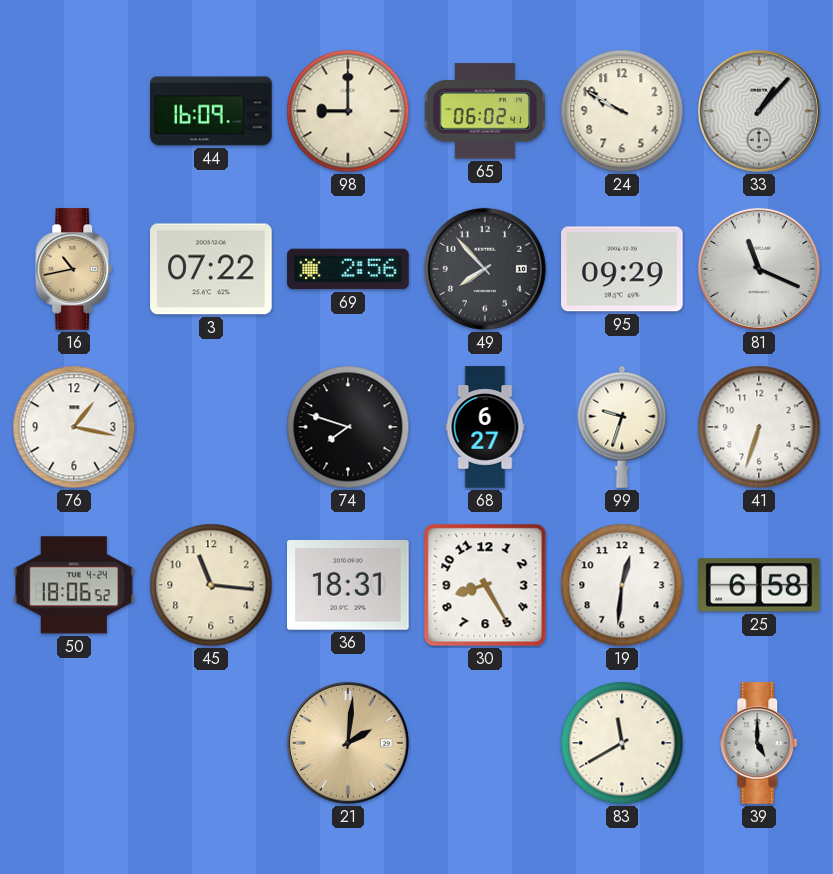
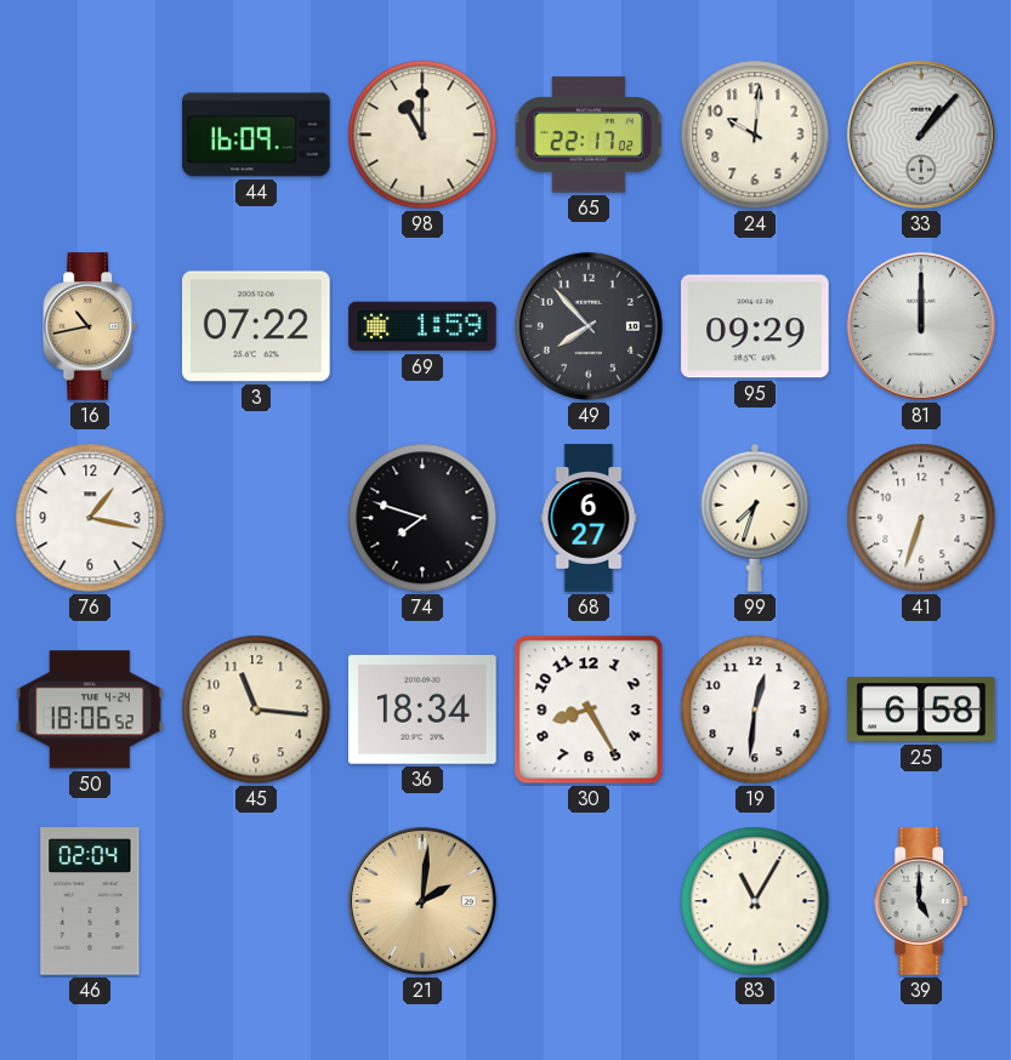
98: 9:00 -> 11:00 (422, 135)
65: 06:02 -> 22:17 (589, 135)
24: 9:50 -> 10:01 (755, 135)
69: 2:56 -> 1:59 (422, 326)
81: 11:19 -> 12:00 (921, 326)
99: 9:33 -> 7:33 (755, 518)
36: 18:31 -> 18:34 (422, 711)
46: none -> 02:04 (90, 901)
83: 11:40 -> 11:05 (755, 901)
